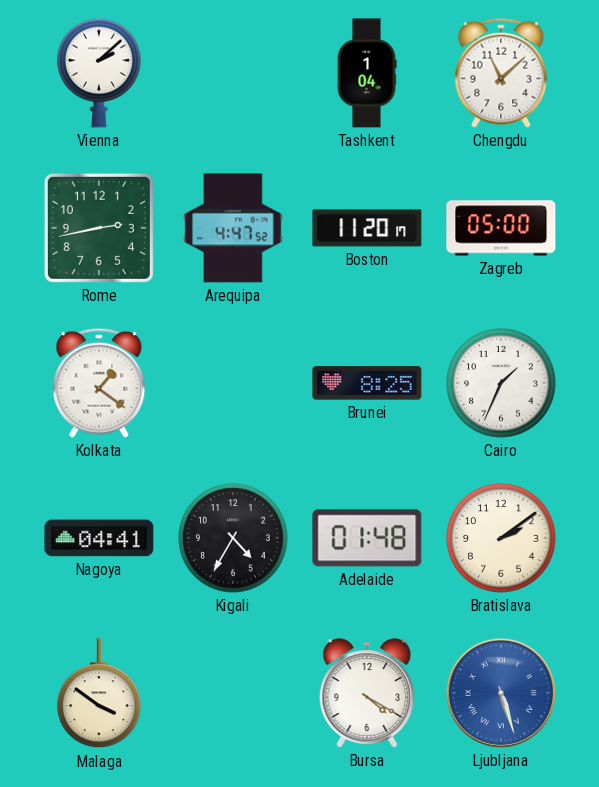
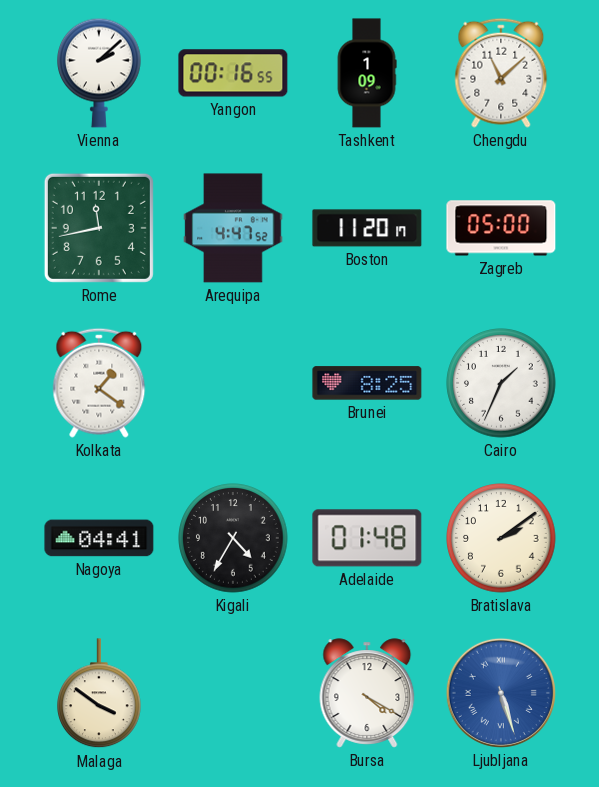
Yangon: none -> 00:16 (233, 73)
Tashkent: 1:04 -> 1:09 (367, 73)
Rome: 2:43 -> 11:43 (99, 228)
